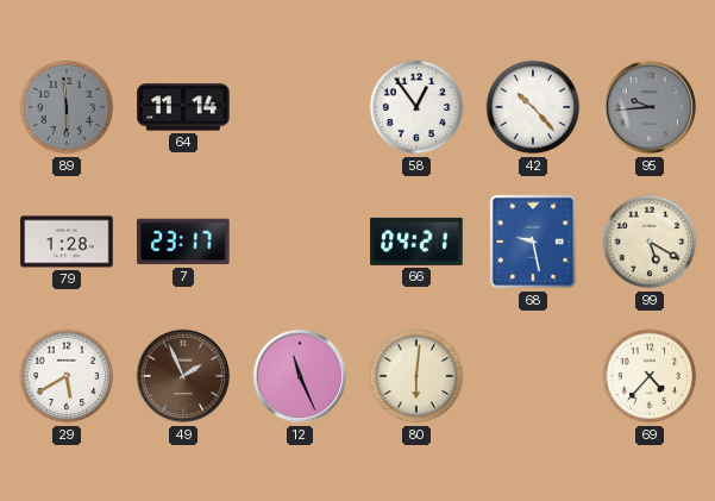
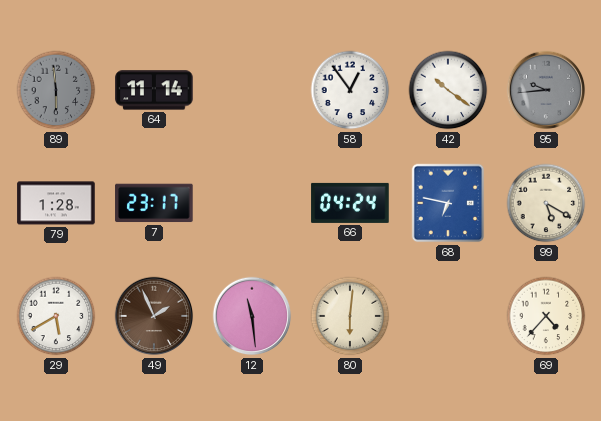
42: 10:23 -> 10:21 (448, 90)
66: 04:21 -> 04:24 (350, 203)
68: 9:28 -> 6:47 (448, 203)
12: 11:26 -> 11:29 (252, 316)
